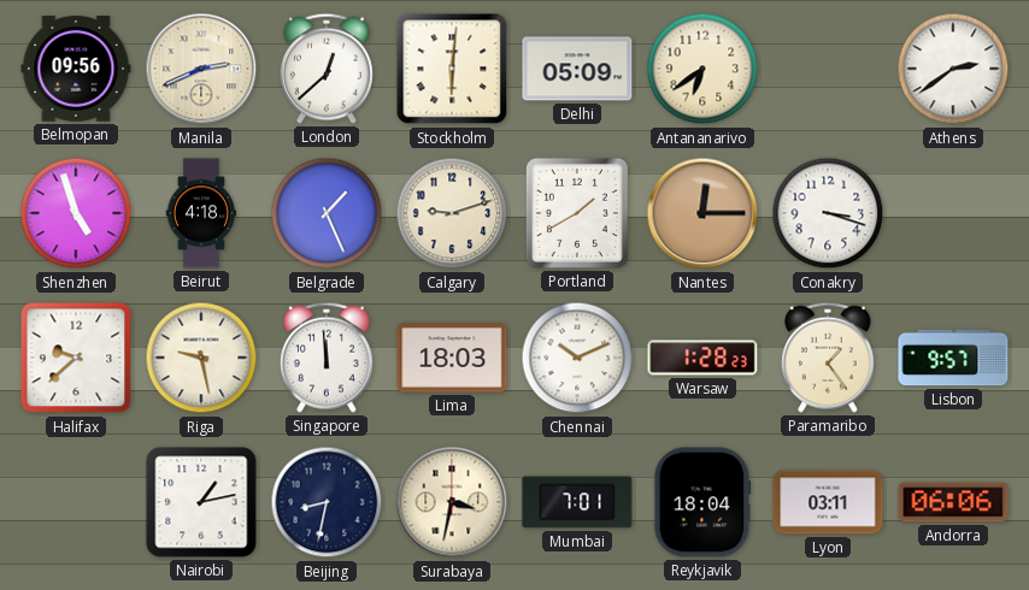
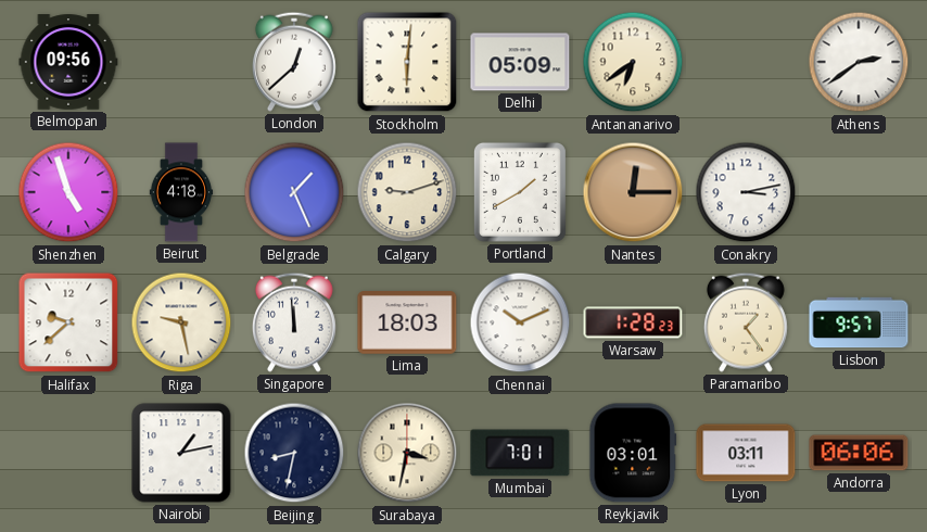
Manila: 2:41 -> none (201, 69)
Conakry: 3:18 -> 3:13 (746, 192)
Reykjavik: 18:04 -> 03:01 (633, 453)
